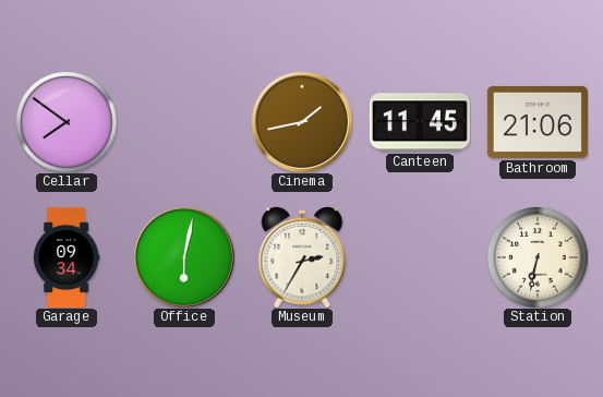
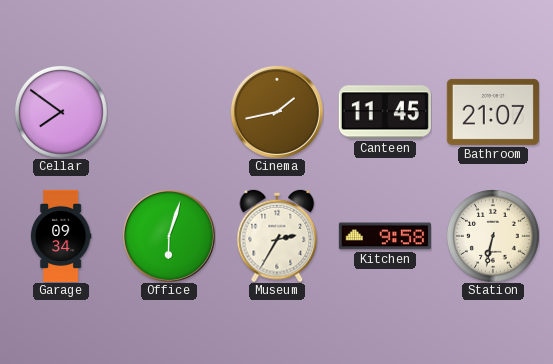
Bathroom: 21:06 -> 21:07 (493, 112)
Office: 6:02 -> 6:03 (169, 236)
Kitchen: none -> 9:58 (385, 236)
